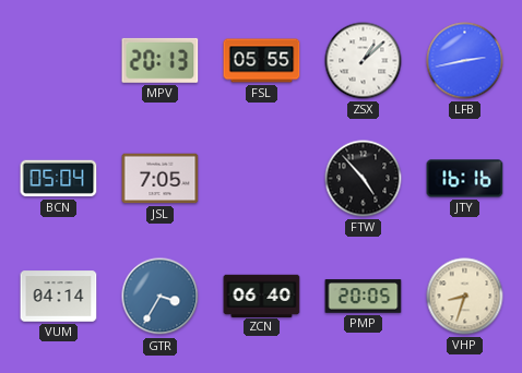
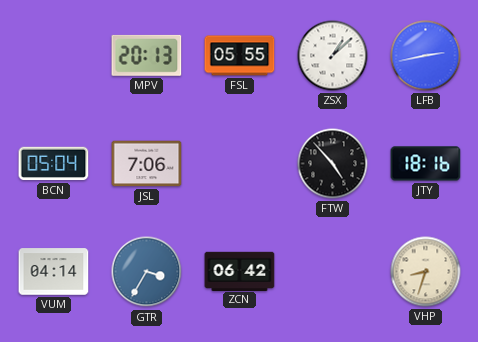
JSL: 7:05 -> 7:06 (147, 164)
JTY: 16:16 -> 18:16 (426, 164)
ZCN: 06:40 -> 06:42 (240, 271)
PMP: 20:05 -> none (364, 297)
